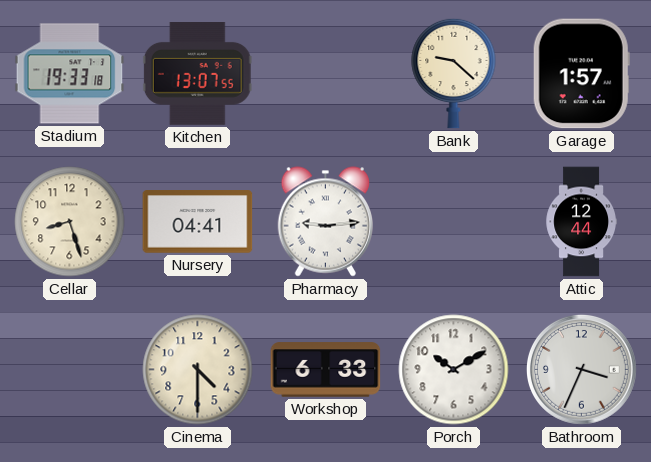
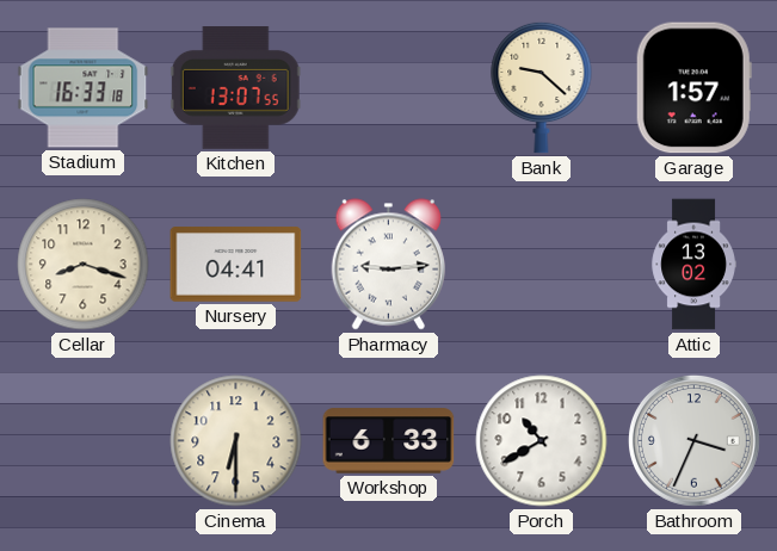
Stadium: 19:33 -> 16:33 (84, 88)
Cellar: 8:27 -> 8:18 (84, 265)
Attic: 12:44 -> 13:02 (693, 265)
Cinema: 4:30 -> 6:30 (236, 441)
Porch: 10:10 -> 10:40 (542, 441)
